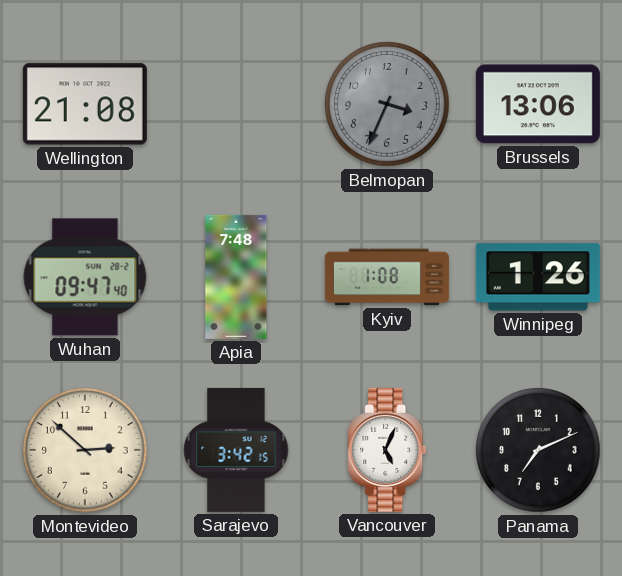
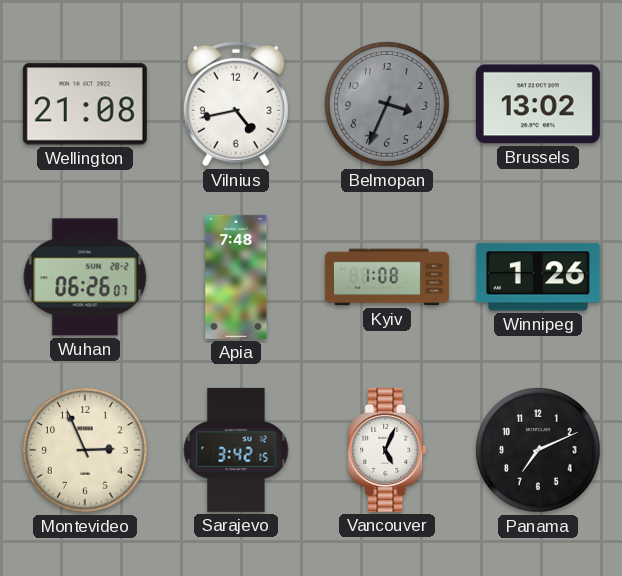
Vilnius: none -> 4:43 (236, 104)
Brussels: 13:06 -> 13:02 (538, 104)
Wuhan: 09:47 -> 06:26 (85, 277)
Montevideo: 2:52 -> 2:56 (85, 450)
